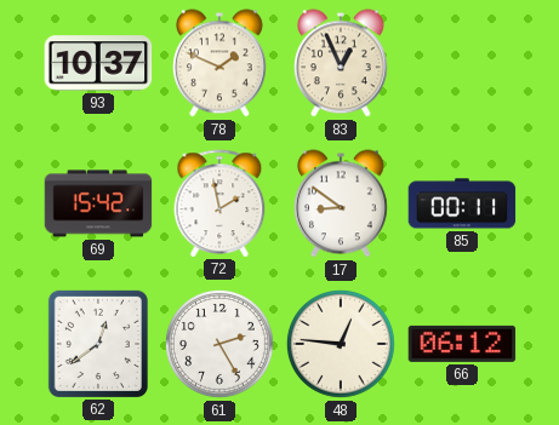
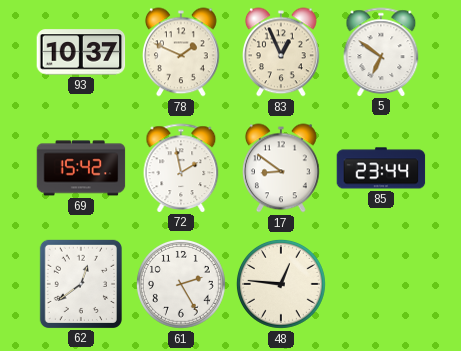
5: none -> 6:51 (381, 52)
85: 00:11 -> 23:44 (381, 168)
66: 06:12 -> none (462, 344)
